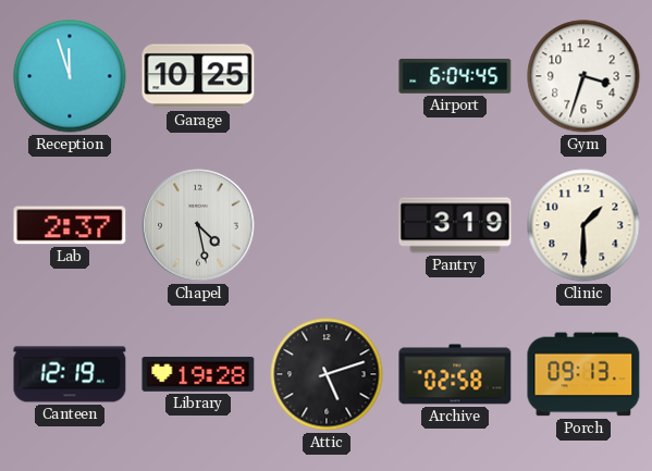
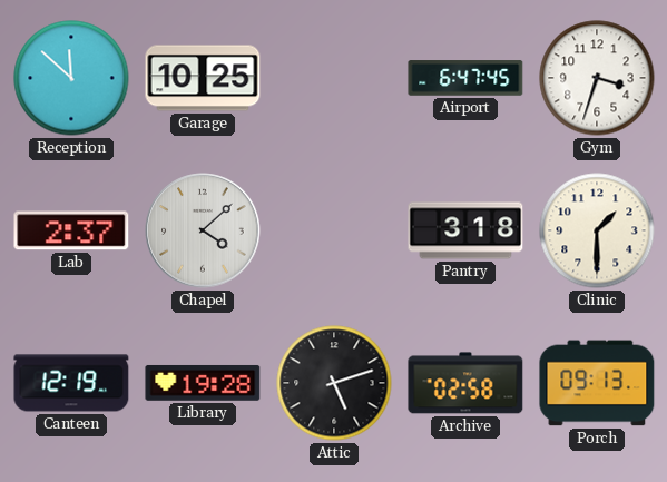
Reception: 11:57 -> 11:52 (71, 78)
Airport: 6:04 -> 6:47 (465, 78)
Chapel: 4:28 -> 4:08 (203, 230)
Pantry: 3:19 -> 3:18 (465, 230)
